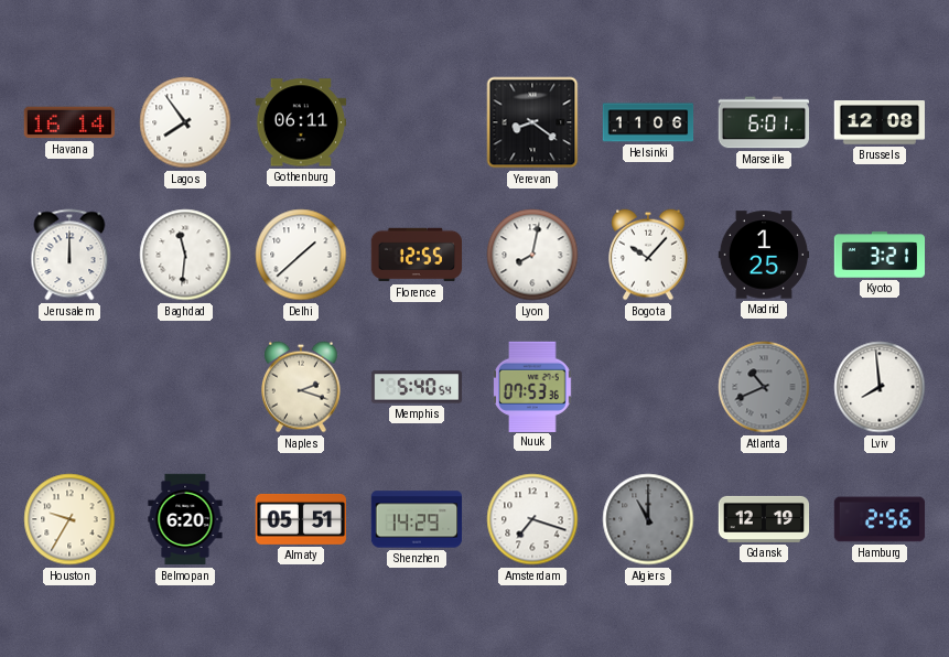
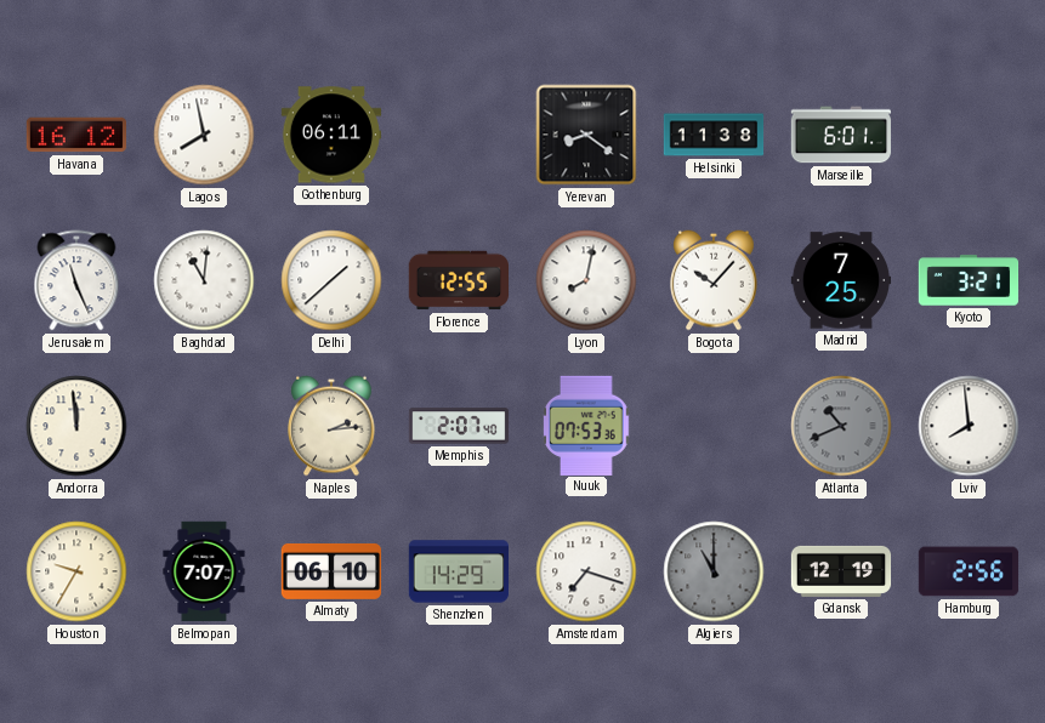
Havana: 16:14 -> 16:12 (75, 135)
Lagos: 7:54 -> 7:58 (204, 135)
Helsinki: 11:06 -> 11:38 (714, 135)
Brussels: 12:08 -> none (880, 122)
Jerusalem: 12:00 -> 11:26 (76, 280)
Baghdad: 11:31 -> 11:01 (204, 280)
Madrid: 1:25 -> 7:25 (841, 280)
Andorra: none -> 11:59 (76, 426)
Naples: 2:18 -> 2:14 (333, 426)
Memphis: 5:40 -> 2:07 (459, 426)
Belmopan: 6:20 -> 7:07 (204, 571)
Almaty: 05:51 -> 06:10 (330, 571)
